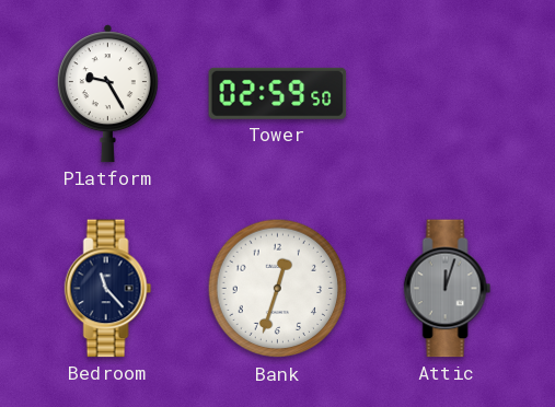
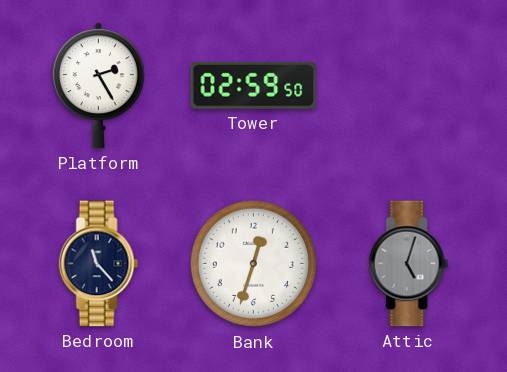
Platform: 9:25 -> 2:25 (98, 86)
Attic: 12:03 -> 5:03 (409, 264)
